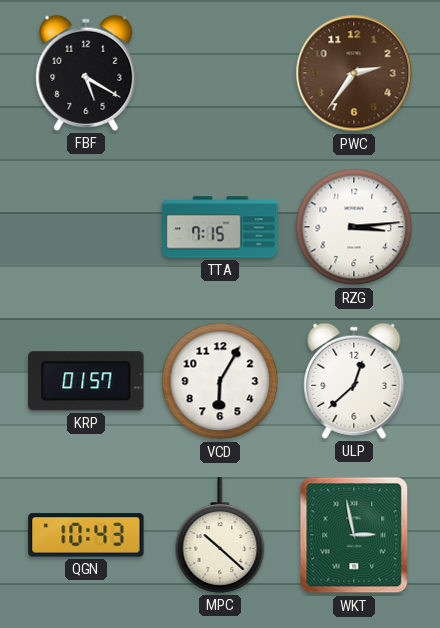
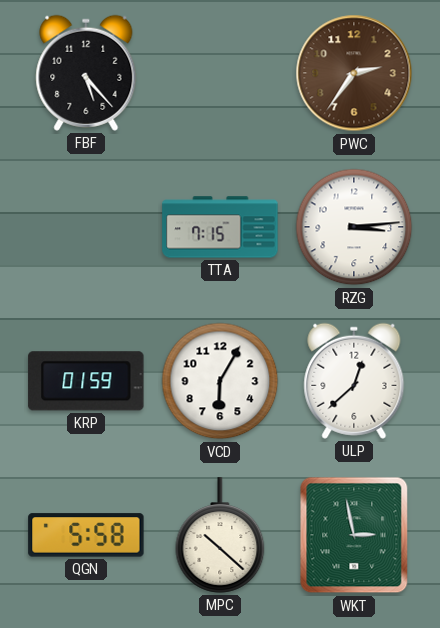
FBF: 5:20 -> 5:23 (86, 73)
KRP: 01:57 -> 01:59 (86, 381)
QGN: 10:43 -> 5:58 (86, 535)
